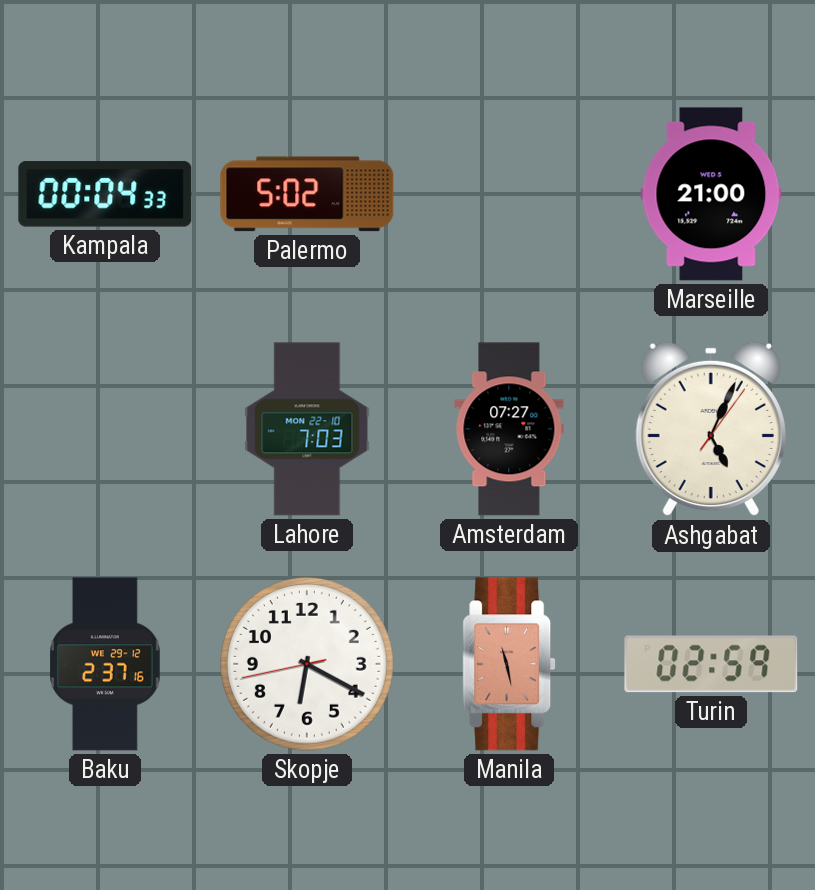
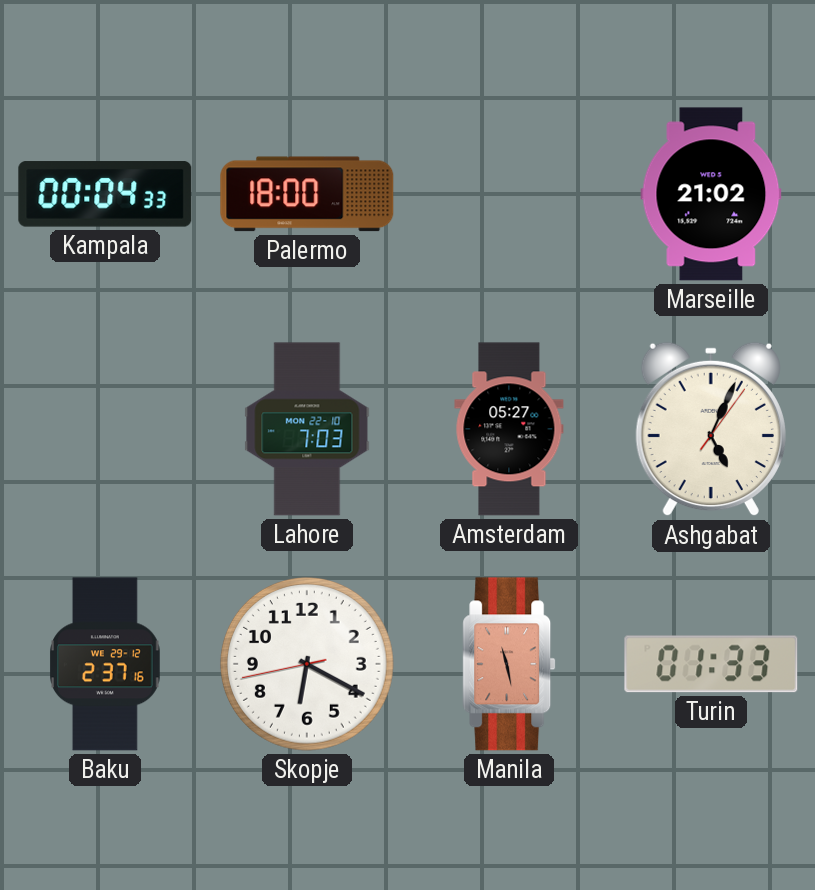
Palermo: 5:02 -> 18:00 (307, 194)
Marseille: 21:00 -> 21:02 (711, 194)
Amsterdam: 07:27 -> 05:27 (509, 429)
Turin: 02:59 -> 01:33 (711, 664)
